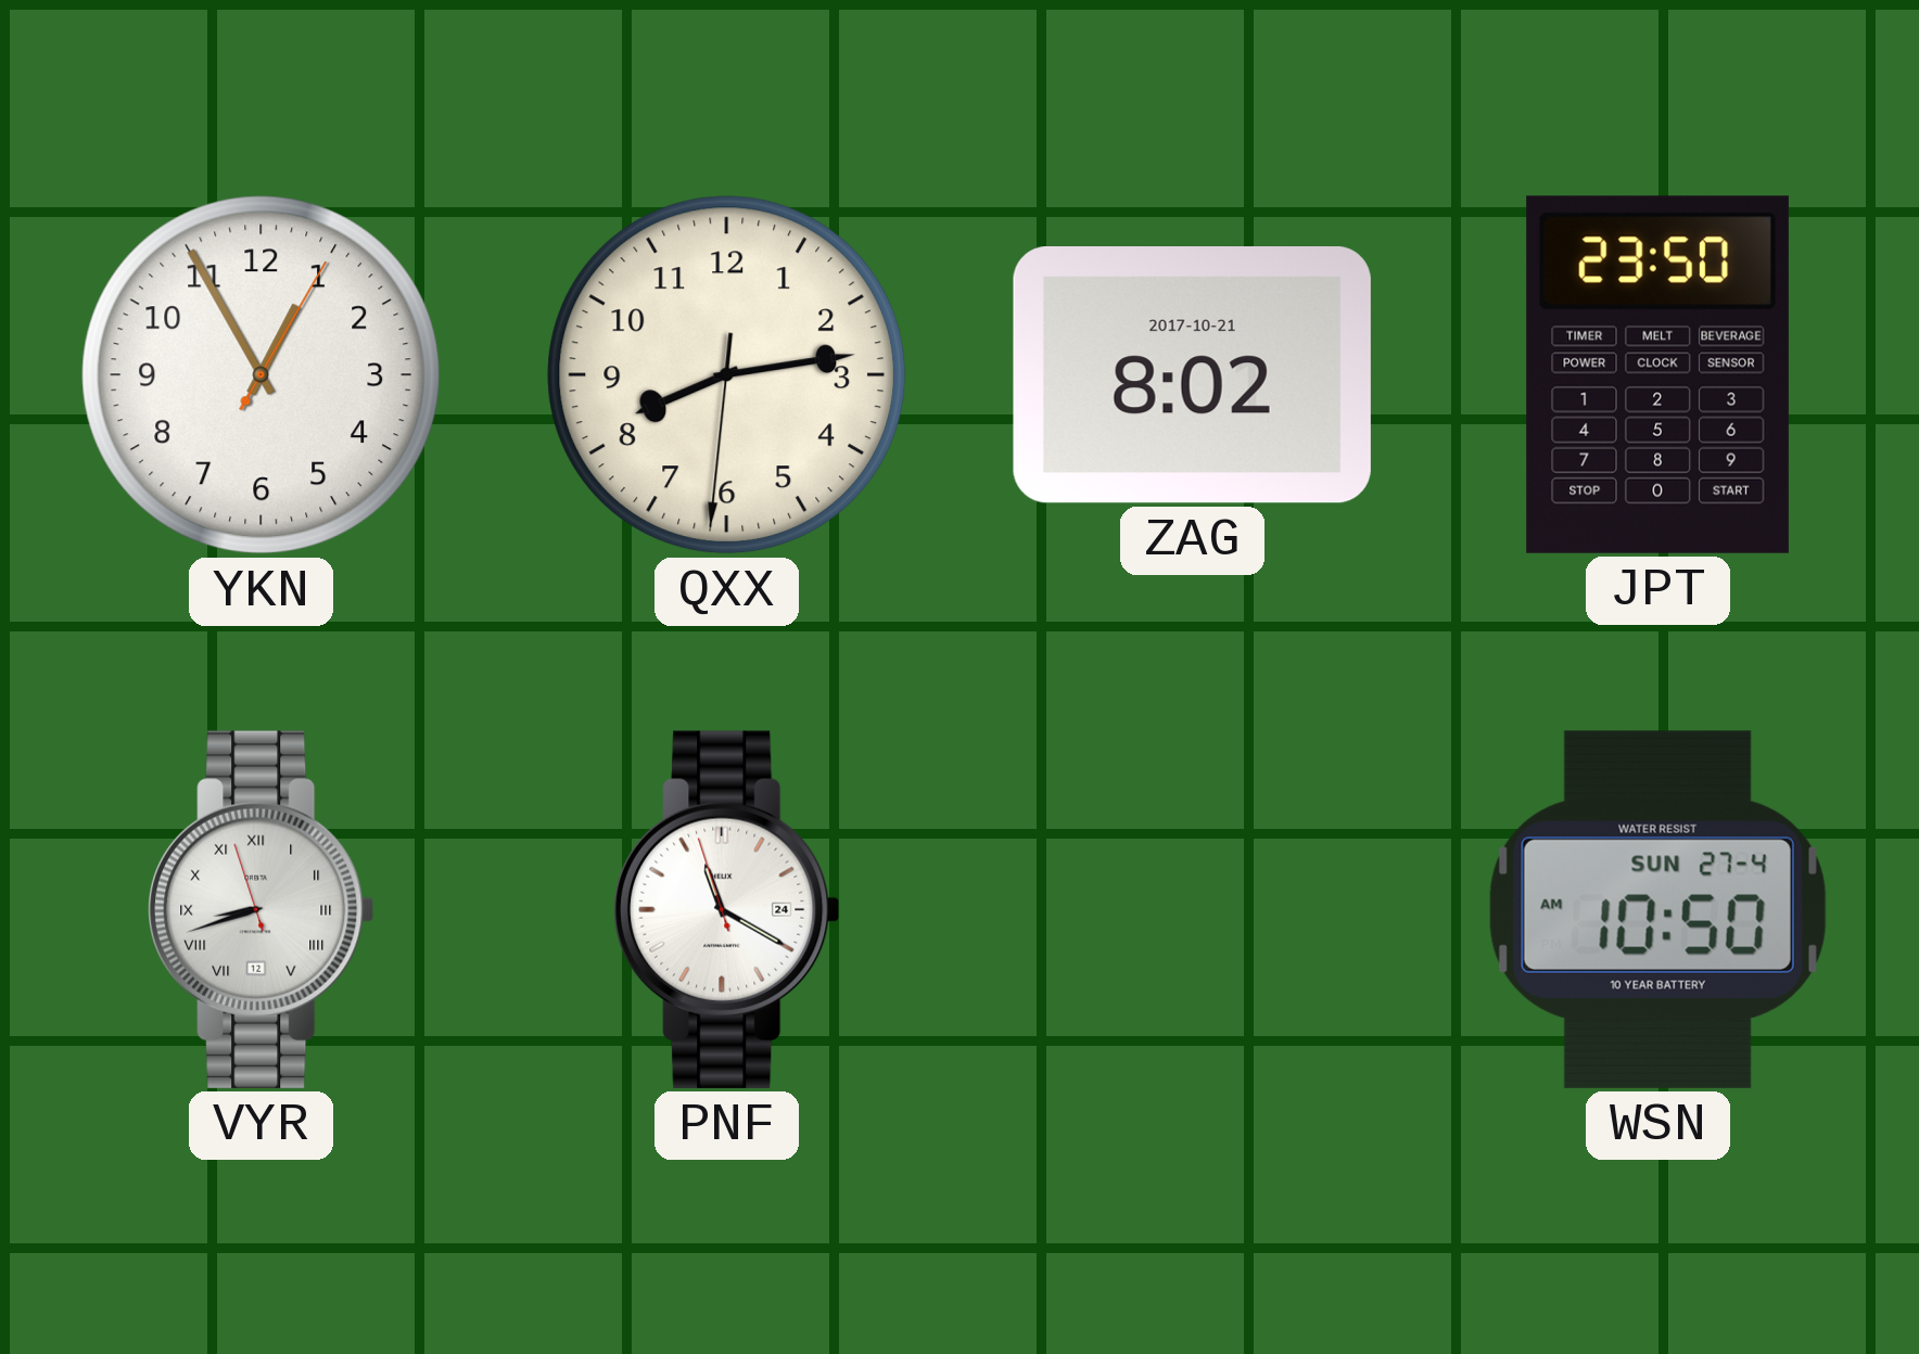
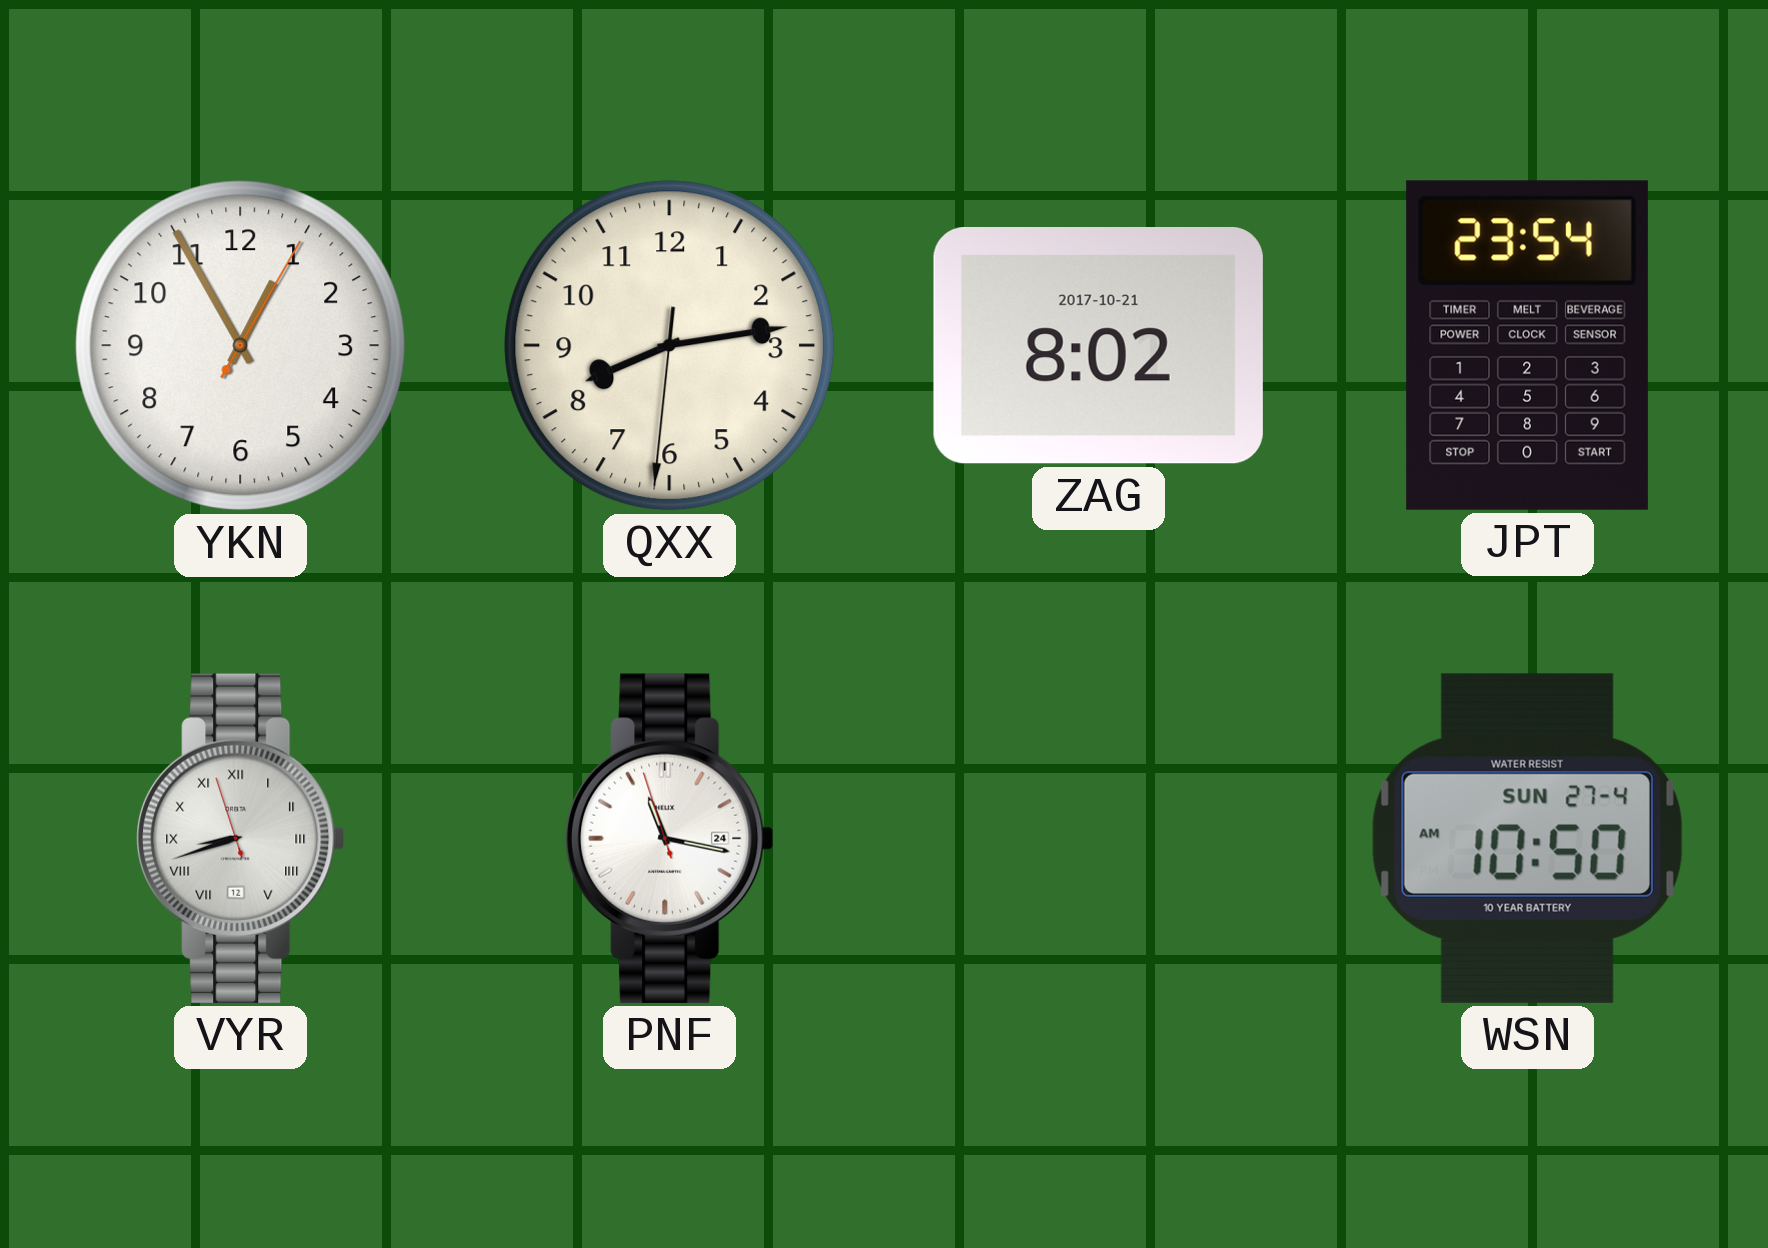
JPT: 23:50 -> 23:54 (1527, 345)
PNF: 11:19 -> 11:16 (670, 838)
